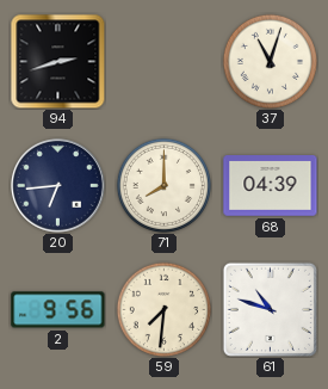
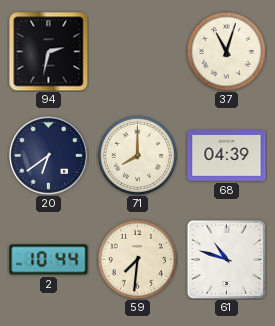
94: 2:42 -> 2:32 (48, 51)
20: 6:44 -> 6:39 (48, 155)
2: 9:56 -> 10:44 (49, 260)
